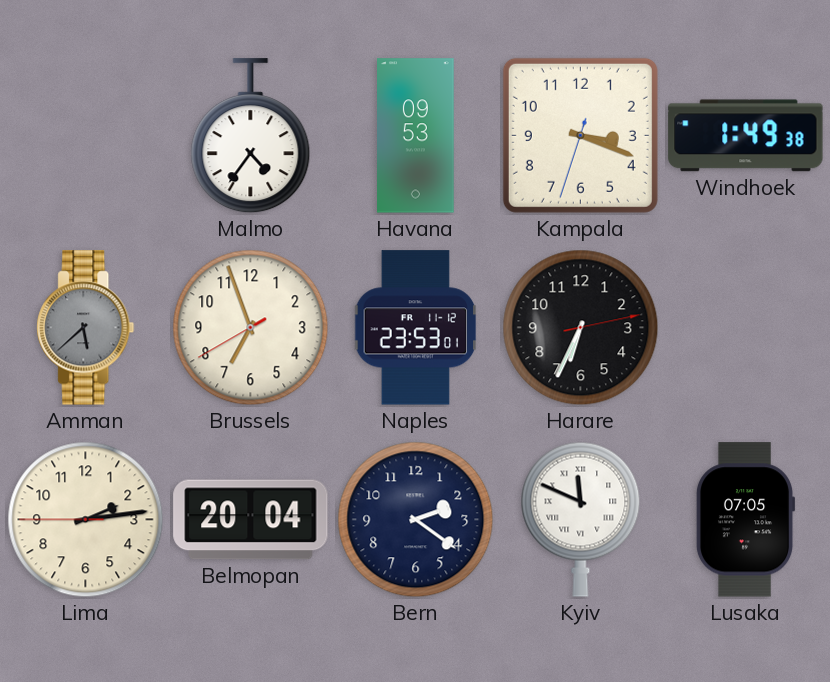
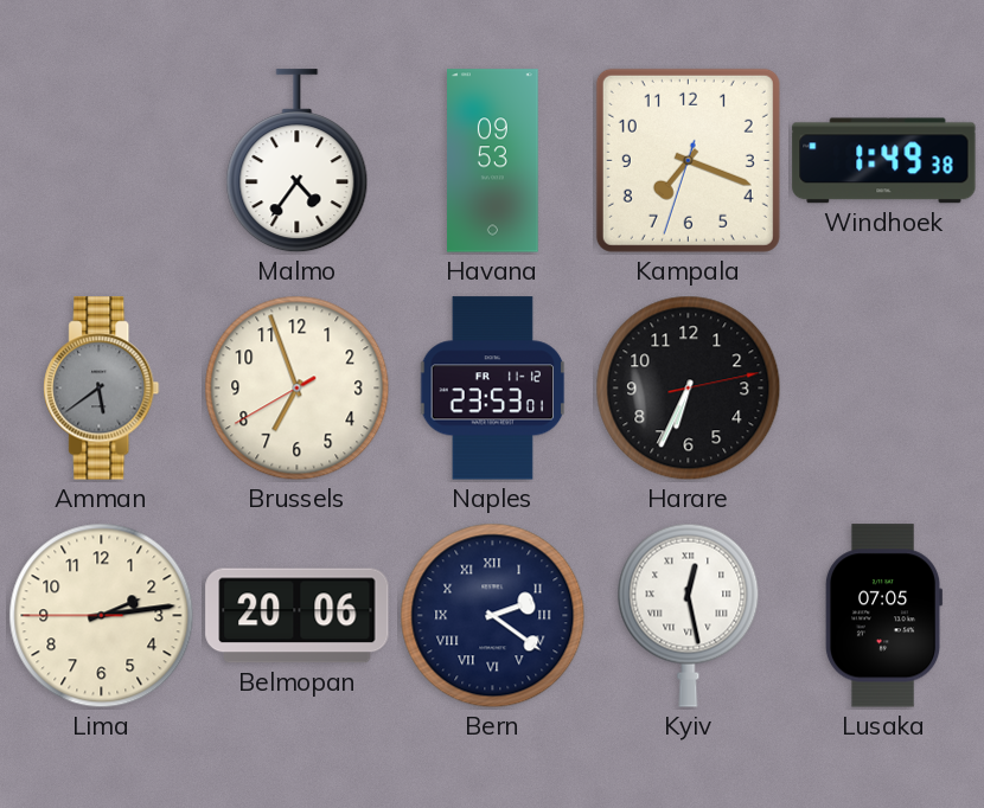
Kampala: 3:18 -> 7:18 (688, 160)
Amman: 5:38 -> 5:39 (102, 389)
Belmopan: 20:04 -> 20:06 (298, 616)
Bern numerals: Arabic -> Roman (493, 616)
Kyiv: 11:49 -> 12:28 (689, 615)
